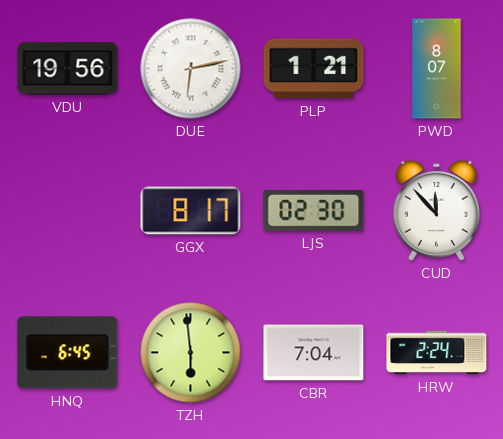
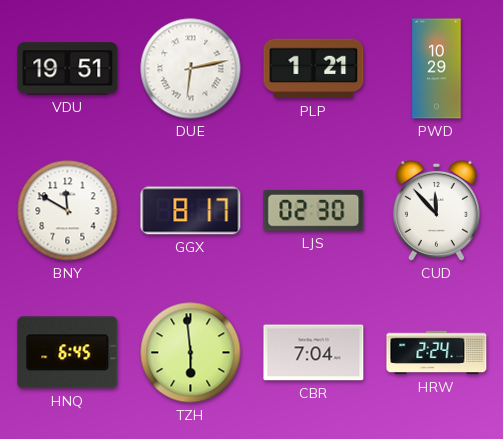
VDU: 19:56 -> 19:51 (68, 69)
PWD: 8:07 -> 10:29 (437, 69)
BNY: none -> 11:50 (68, 211)
